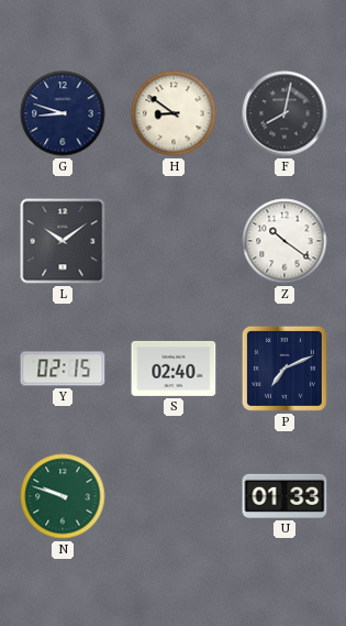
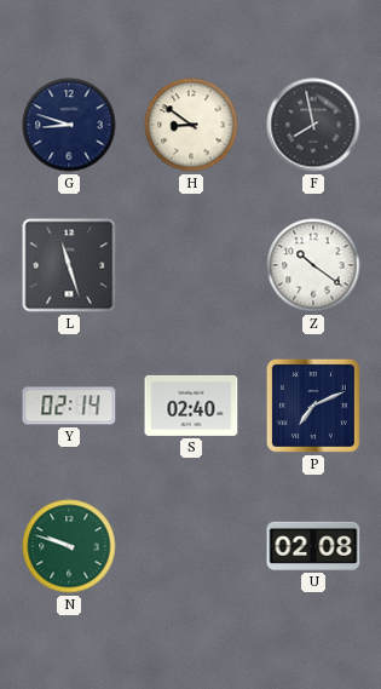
F: 8:02 -> 7:58 (313, 125)
L: 10:09 -> 11:27 (69, 265)
Y: 02:15 -> 02:14 (69, 406)
U: 01:33 -> 02:08 (313, 546)
